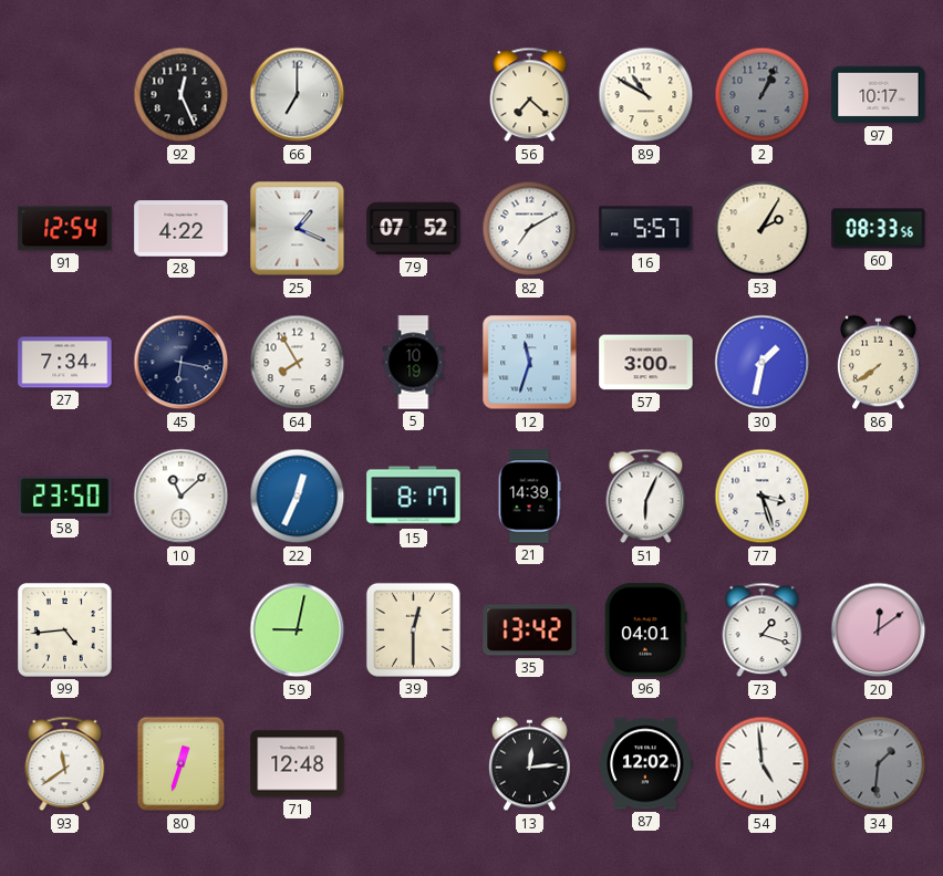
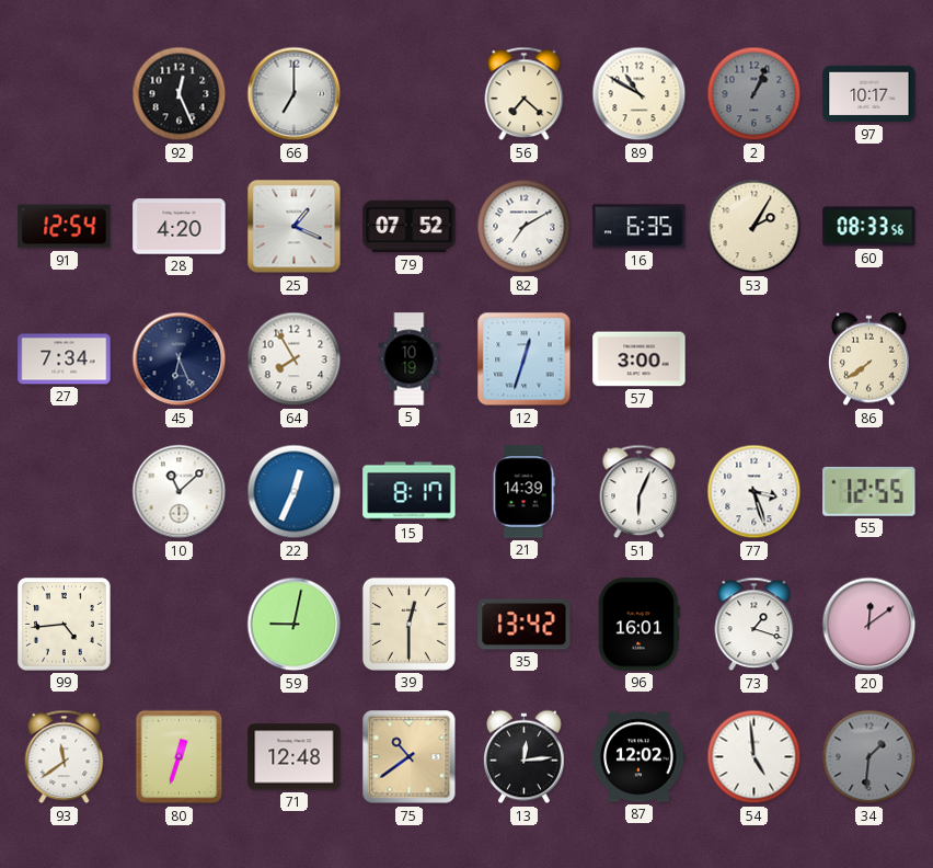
28: 4:22 -> 4:20 (180, 227)
16: 5:57 -> 6:35 (640, 227)
45: 6:17 -> 6:26 (180, 359)
12: 11:33 -> 12:33 (525, 359)
30: 1:32 -> none (763, 363)
58: 23:50 -> none (65, 496)
55: none -> 12:55 (869, 491)
96: 04:01 -> 16:01 (638, 625)
75: none -> 10:39 (410, 757)
